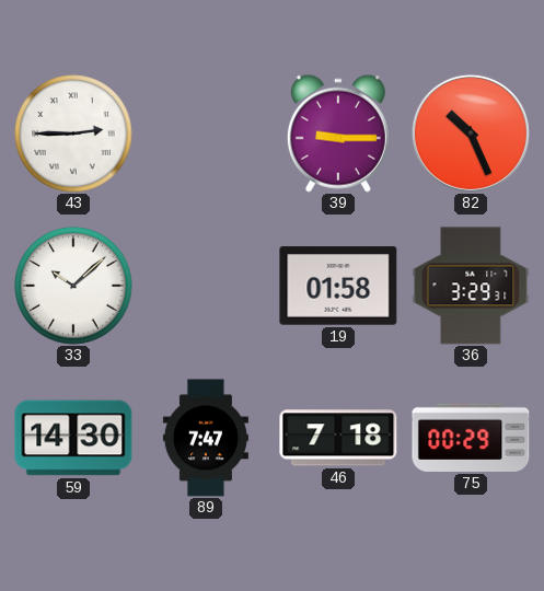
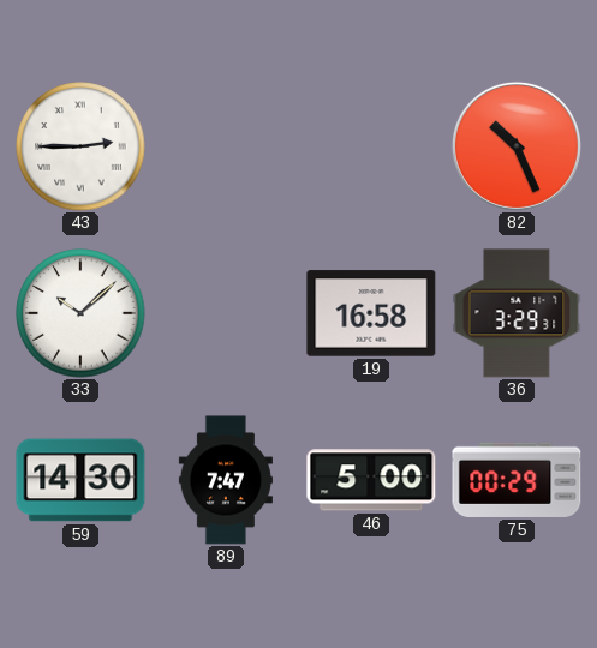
39: 9:15 -> none (338, 134)
19: 01:58 -> 16:58 (371, 313)
46: 7:18 -> 5:00 (371, 480)
